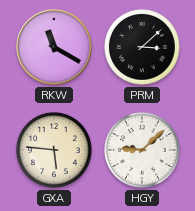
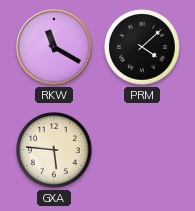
PRM: 3:08 -> 4:08 (143, 48)
HGY: 9:08 -> none (143, 151)
